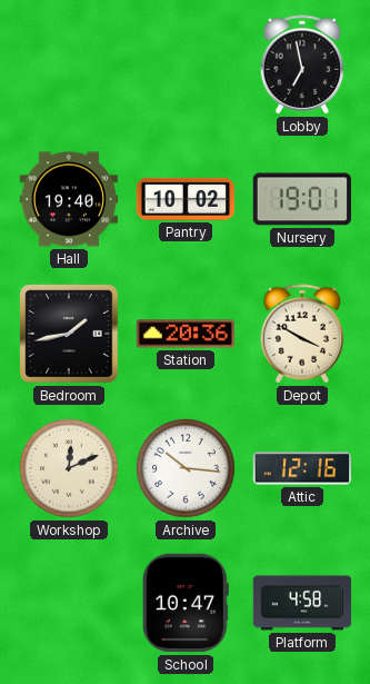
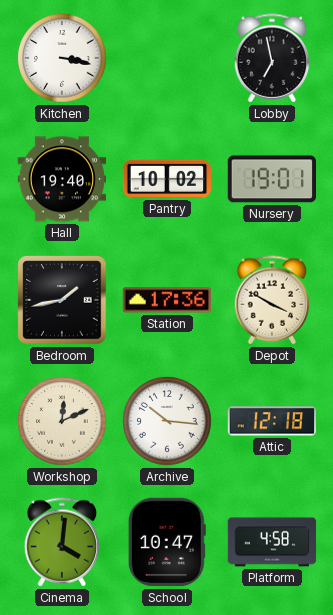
Kitchen: none -> 3:17 (62, 58)
Station: 20:36 -> 17:36 (167, 300)
Attic: 12:16 -> 12:18 (272, 421)
Cinema: none -> 4:01 (62, 542)
